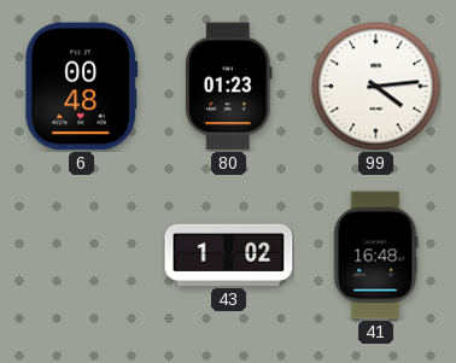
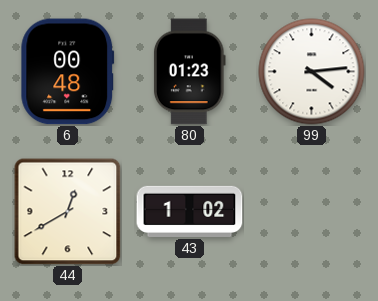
44: none -> 12:40 (68, 212)
41: 16:48 -> none (375, 256)
